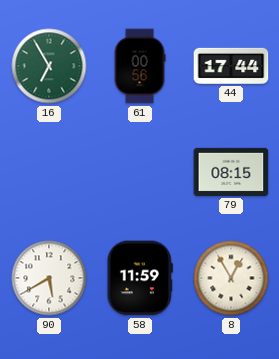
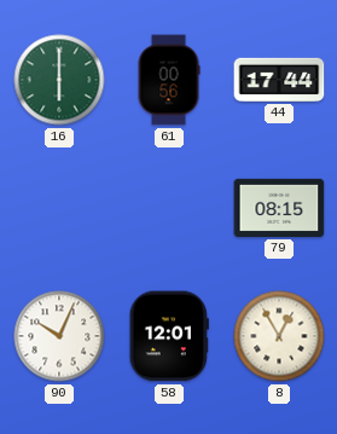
16: 6:55 -> 6:00 (59, 80)
90: 5:40 -> 10:04 (59, 336)
58: 11:59 -> 12:01 (169, 336)
